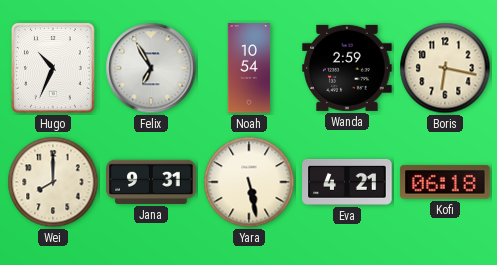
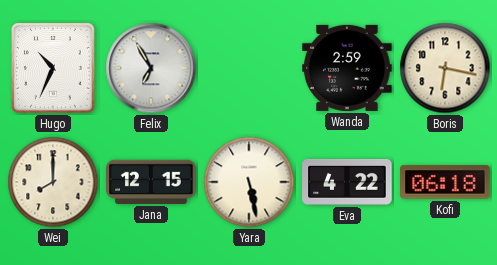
Noah: 10:54 -> none (249, 68)
Jana: 9:31 -> 12:15 (151, 182)
Eva: 4:21 -> 4:22 (347, 182)
